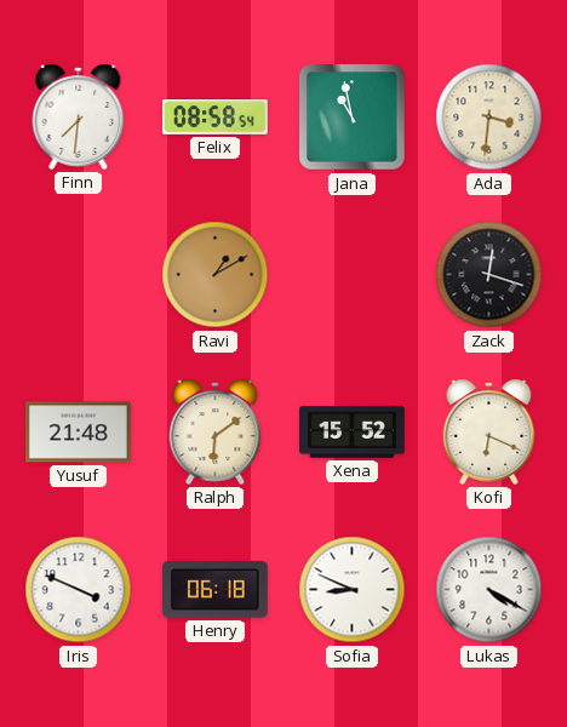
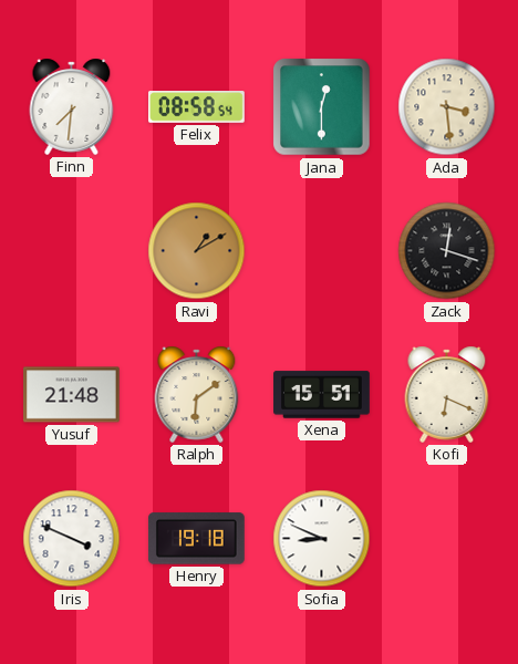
Jana: 10:58 -> 12:30 (322, 107)
Ada: 3:31 -> 3:29 (447, 107)
Xena: 15:52 -> 15:51 (322, 395)
Henry: 06:18 -> 19:18 (197, 539)
Lukas: 4:20 -> none (489, 590)
